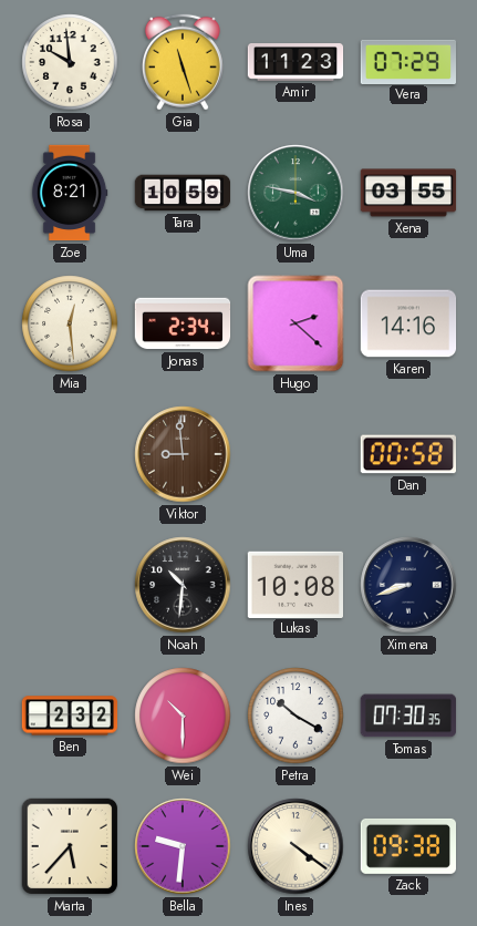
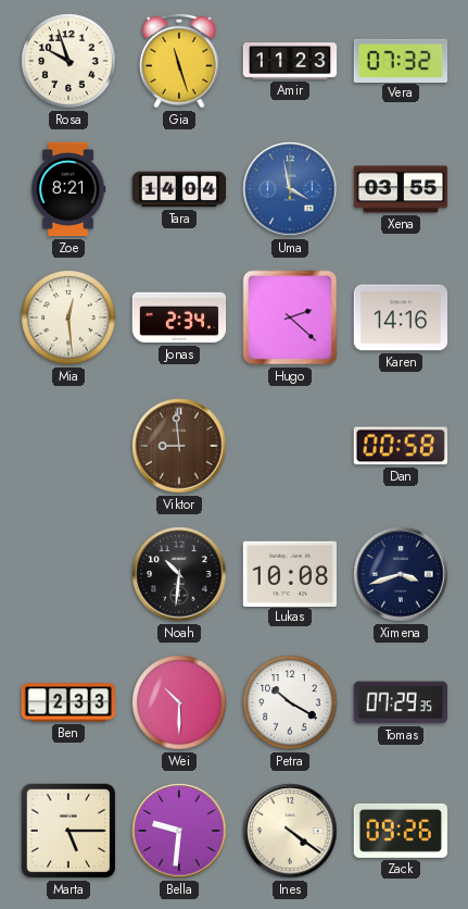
Rosa: 9:59 -> 9:57 (68, 61)
Vera: 07:29 -> 07:32 (401, 60)
Tara: 10:59 -> 14:04 (179, 189)
Uma: 3:47 -> 3:58 (290, 189)
Uma dial: green -> blue (290, 189)
Ximena: 8:42 -> 3:42 (401, 574)
Ben: 2:32 -> 2:33 (68, 702)
Tomas: 07:30 -> 07:29 (400, 702)
Marta: 5:37 -> 5:15 (68, 831)
Zack: 09:38 -> 09:26 (400, 831)
